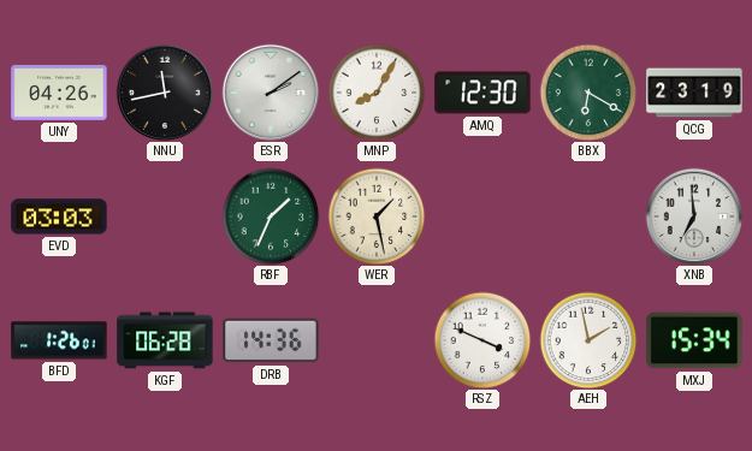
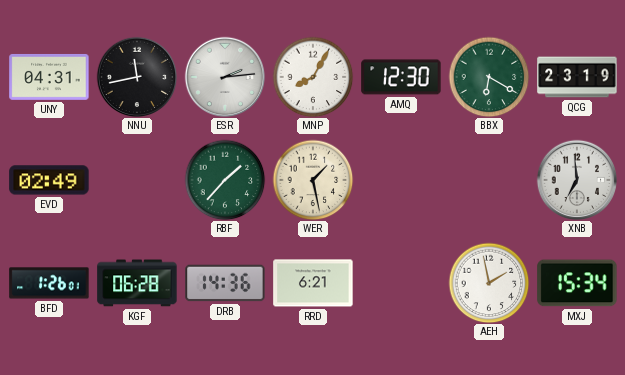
UNY: 04:26 -> 04:31 (49, 77)
ESR: 2:09 -> 2:14 (225, 77)
EVD: 03:03 -> 02:49 (49, 180)
RBF: 1:34 -> 1:37 (225, 180)
RRD: none -> 6:21 (313, 283)
RSZ: 3:49 -> none (482, 340)
